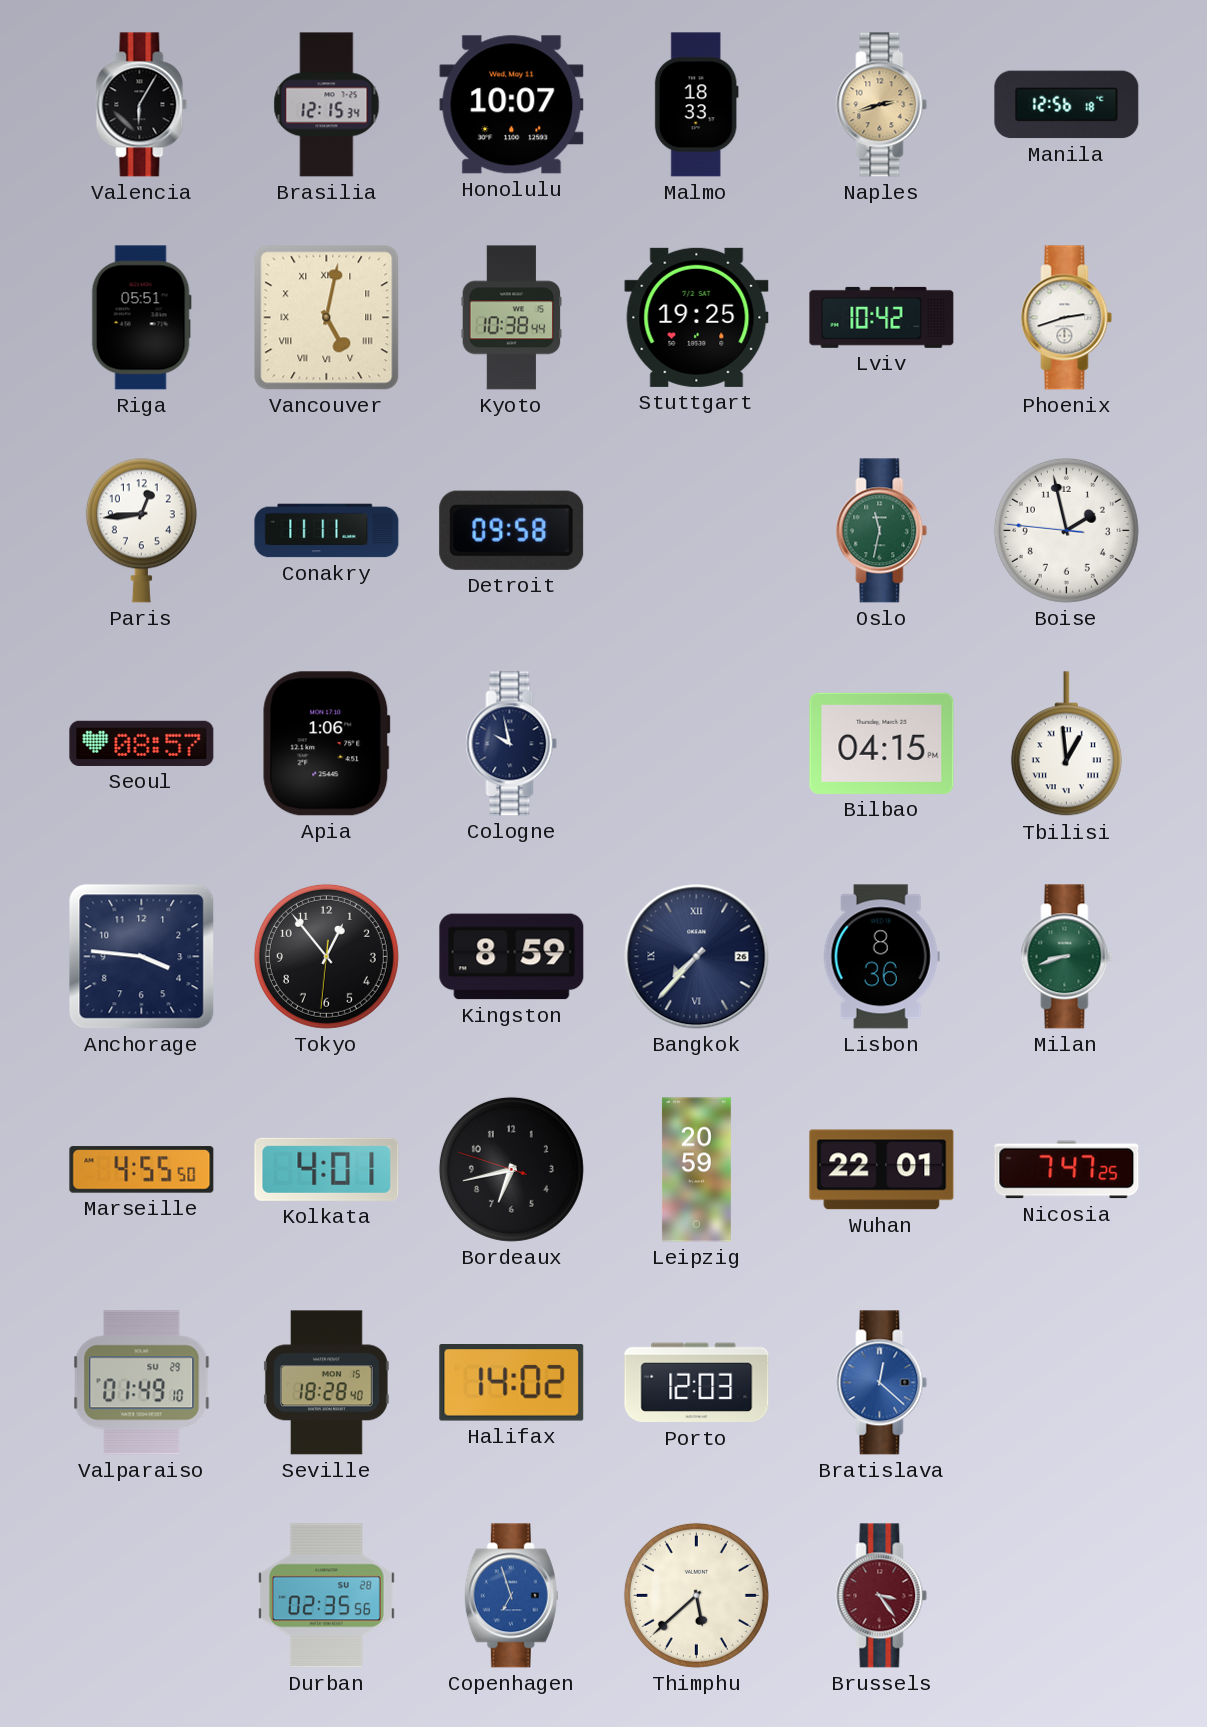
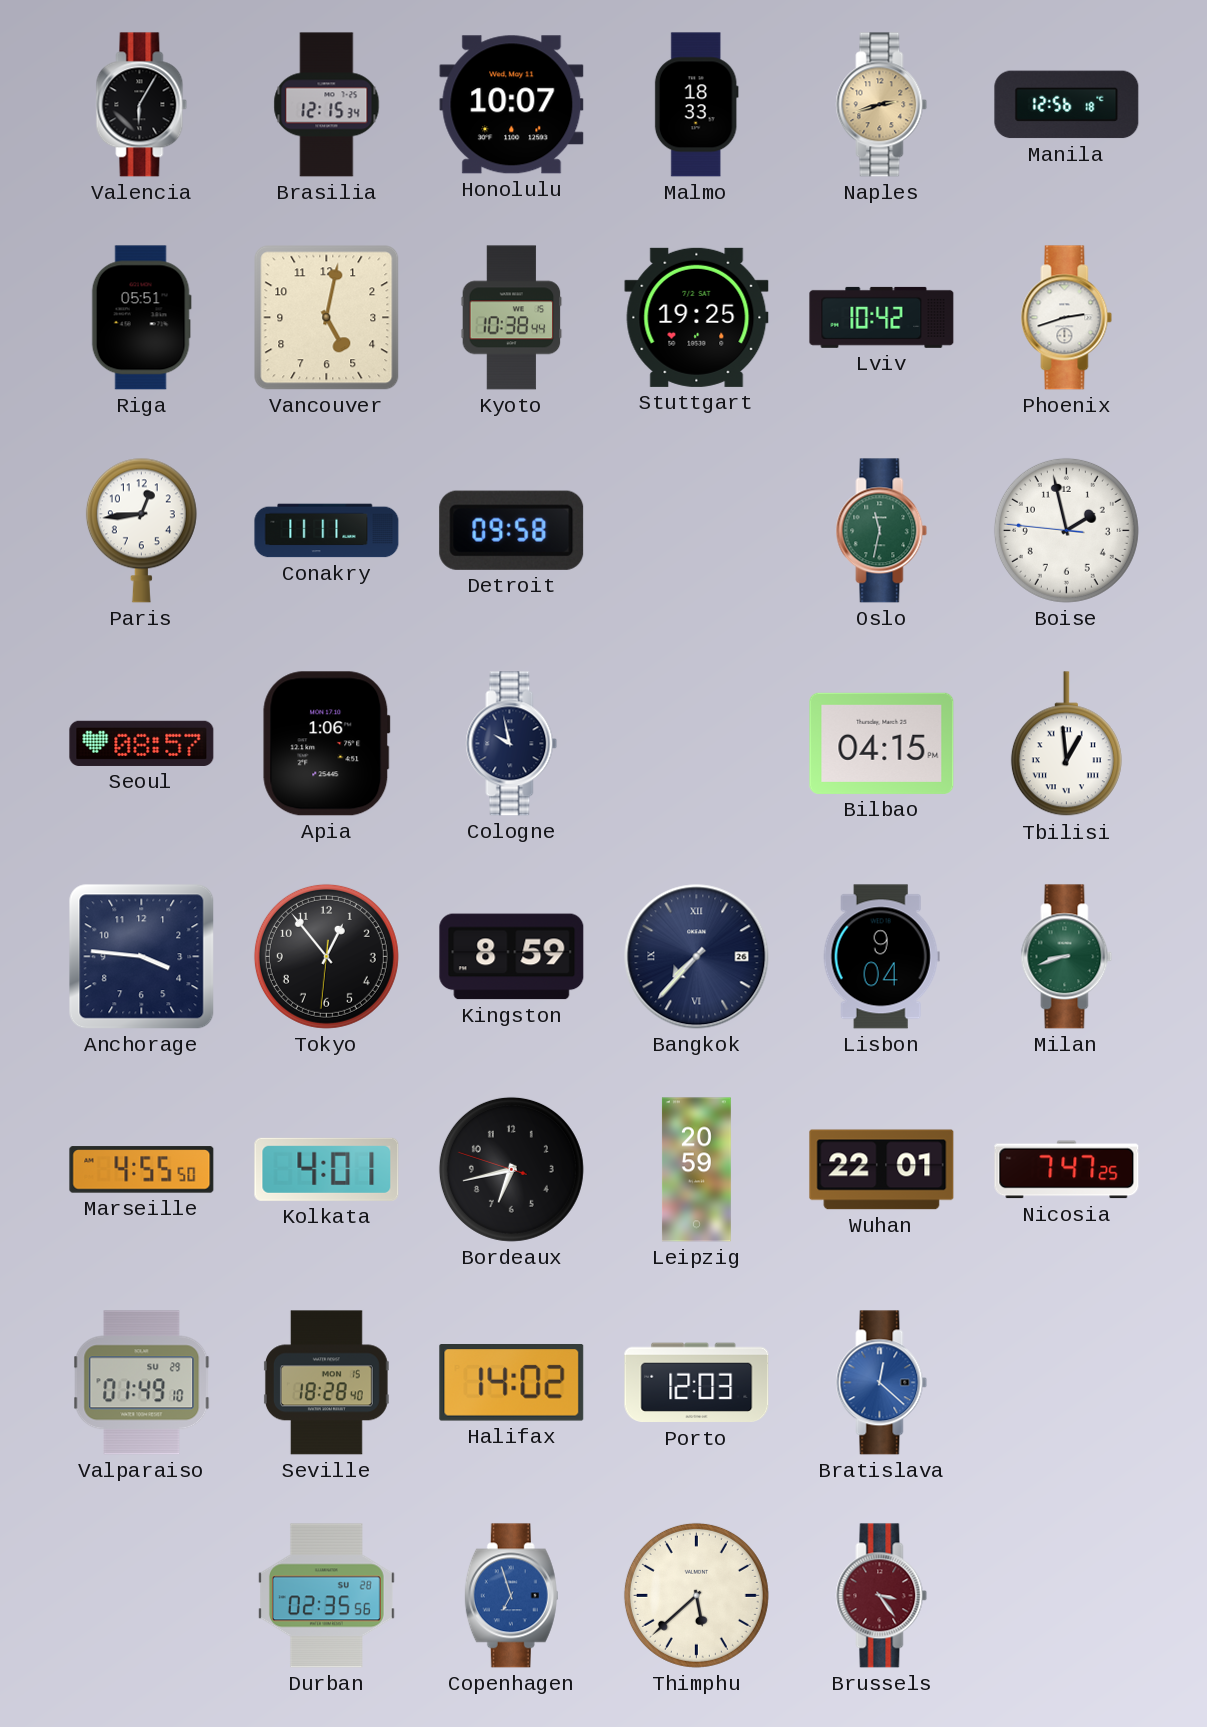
Vancouver numerals: Roman -> Arabic (327, 318)
Lisbon: 8:36 -> 9:04 (881, 957)
